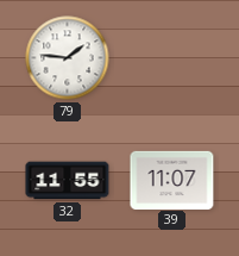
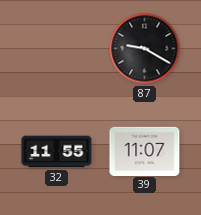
79: 1:46 -> none (68, 58)
87: none -> 9:20 (145, 49)
